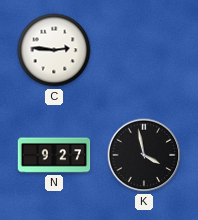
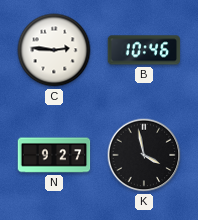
B: none -> 10:46 (144, 50)
